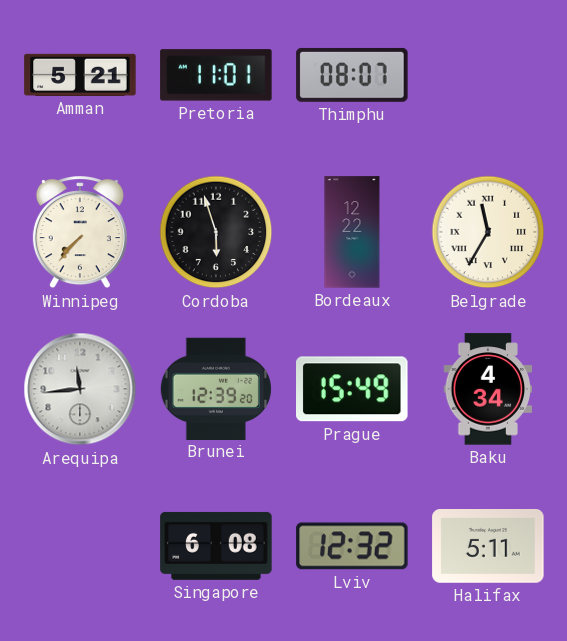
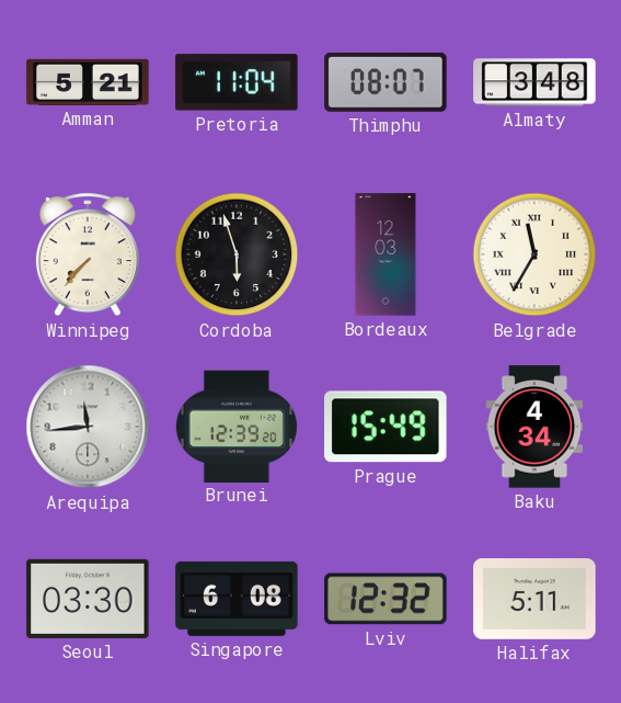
Pretoria: 11:01 -> 11:04 (237, 82)
Almaty: none -> 3:48 (534, 82)
Bordeaux: 12:22 -> 12:03 (386, 254)
Seoul: none -> 03:30 (88, 599)
